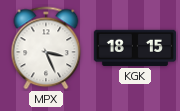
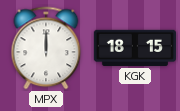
MPX: 3:26 -> 12:00 (46, 48)
